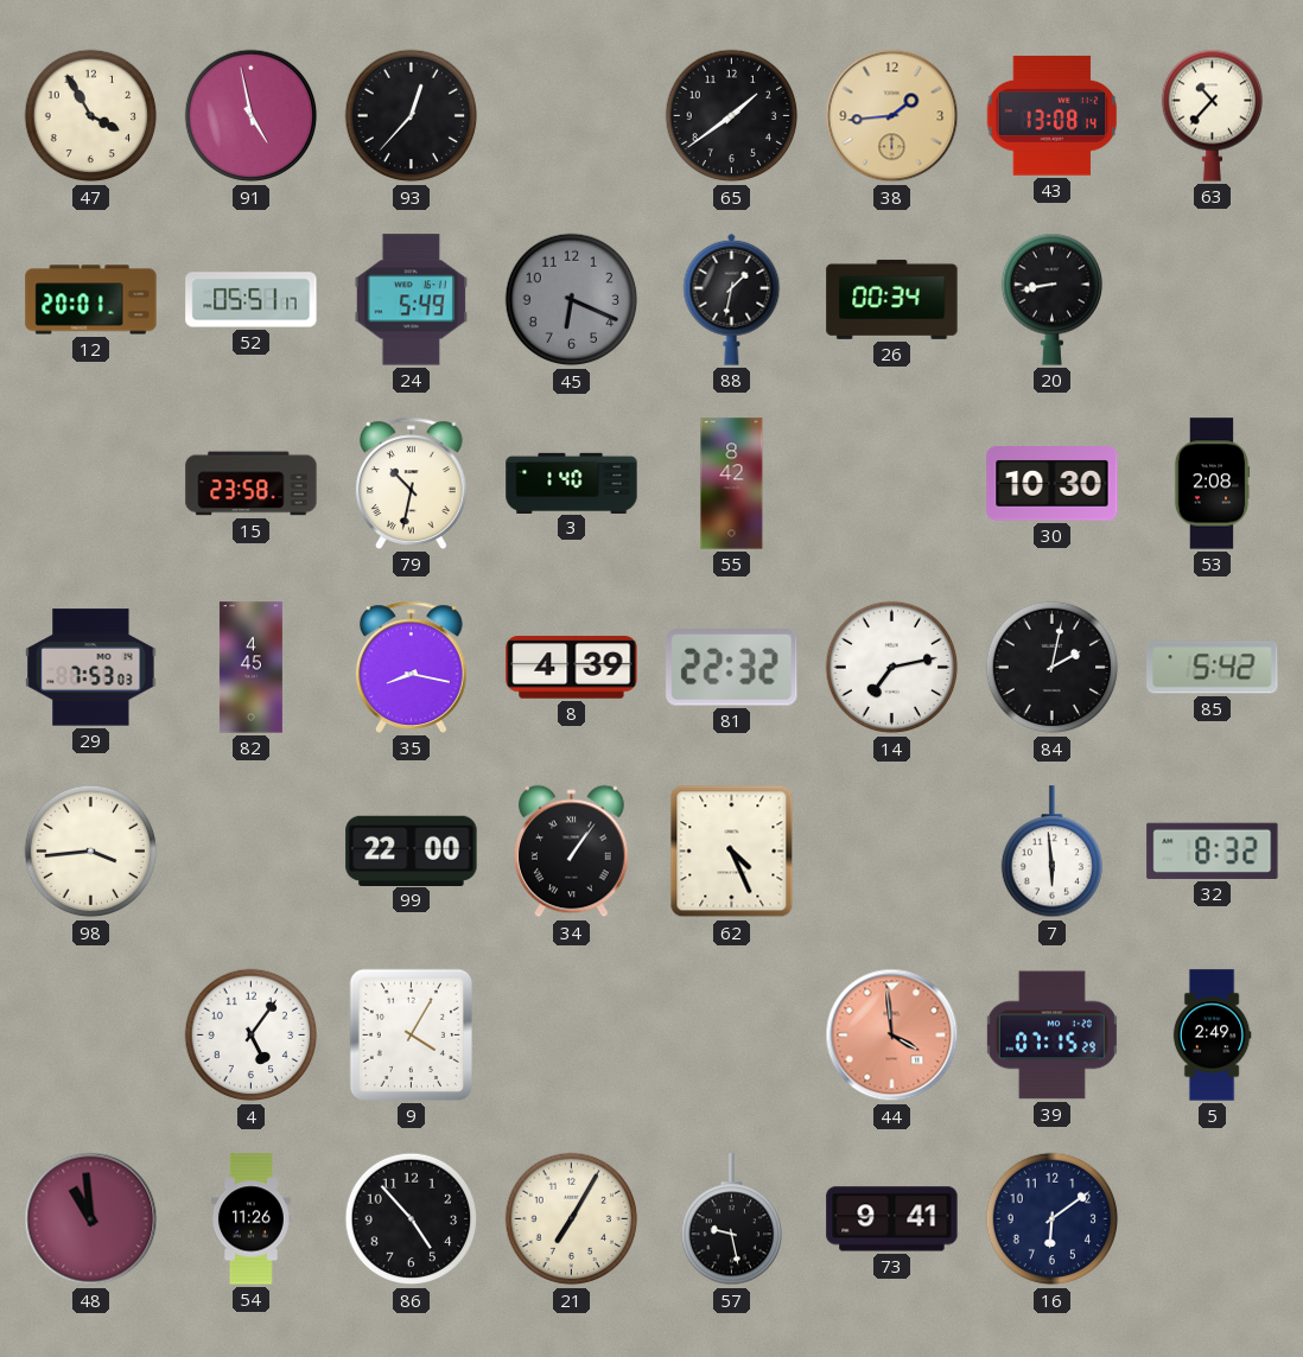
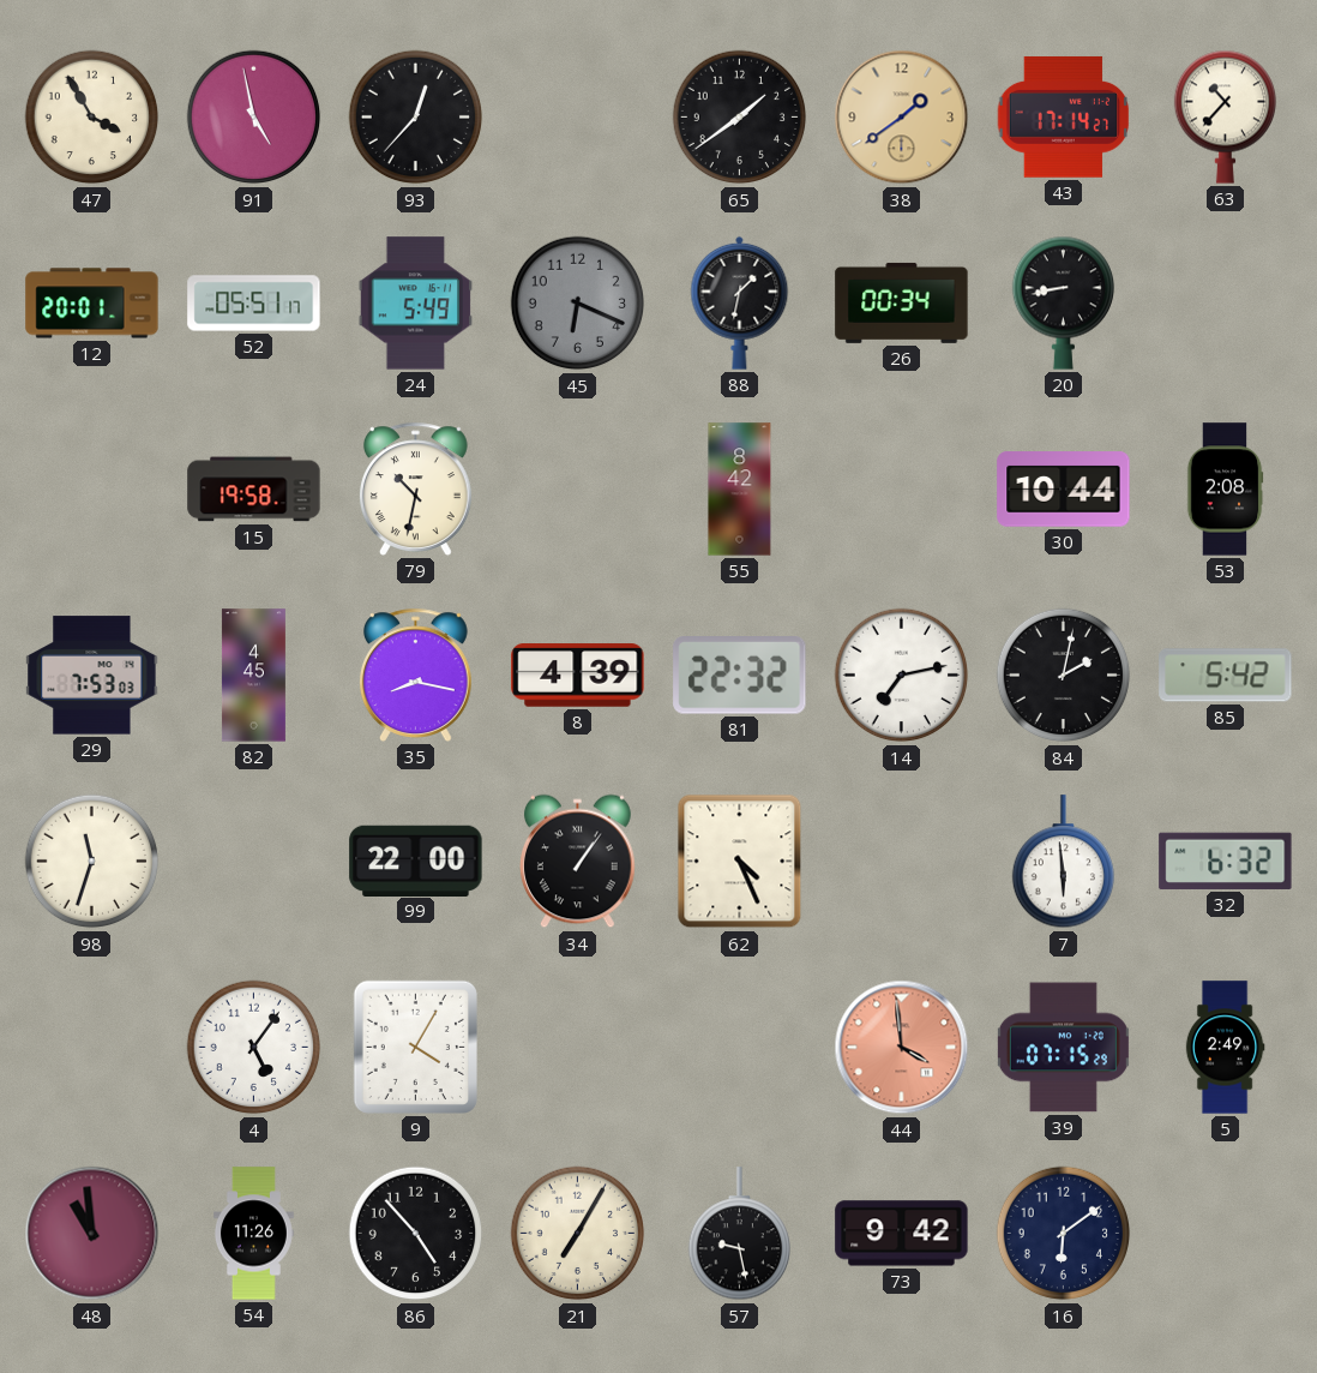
38: 1:44 -> 1:39 (902, 118)
43: 13:08 -> 17:14 (1064, 116)
15: 23:58 -> 19:58 (254, 490)
3: 1:40 -> none (572, 483)
30: 10:30 -> 10:44 (1064, 490)
98: 3:44 -> 11:33 (92, 862)
32: 8:32 -> 6:32 (1226, 861)
73: 9:41 -> 9:42 (902, 1234)
